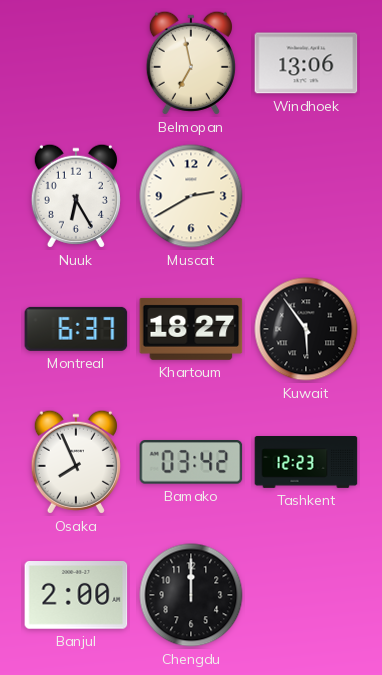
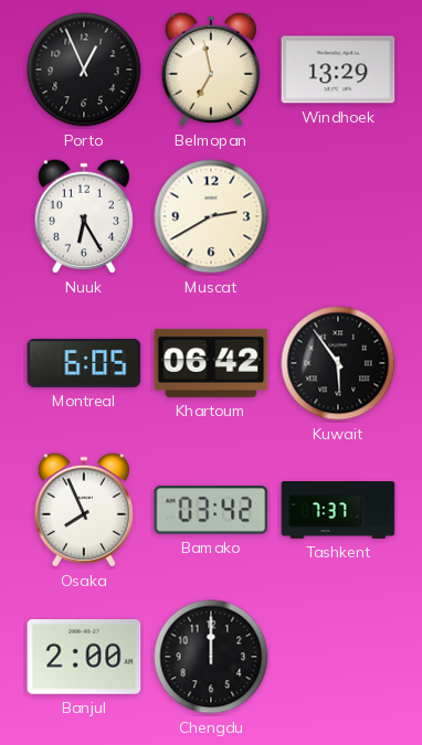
Porto: none -> 12:56 (84, 70)
Windhoek: 13:06 -> 13:29 (338, 70)
Montreal: 6:37 -> 6:05 (84, 363)
Khartoum: 18:27 -> 06:42 (211, 363)
Tashkent: 12:23 -> 7:37 (338, 511)
